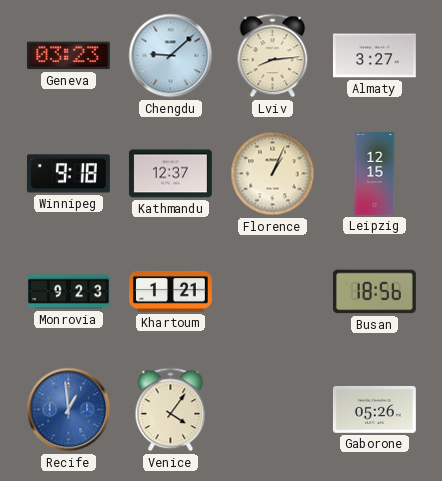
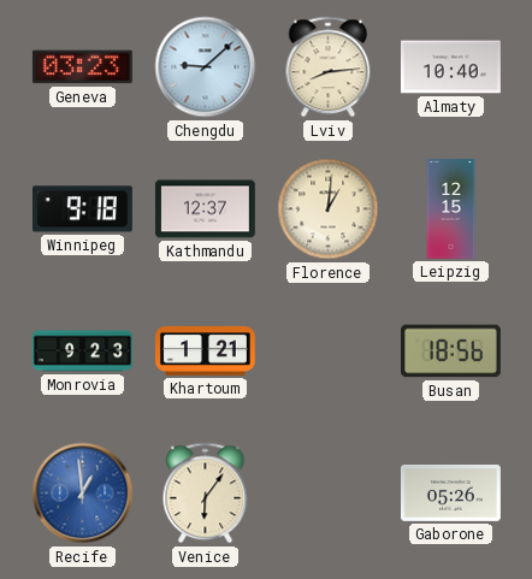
Almaty: 3:27 -> 10:40 (450, 67)
Florence: 1:04 -> 1:01 (329, 209)
Venice: 4:06 -> 6:06 (206, 494)
